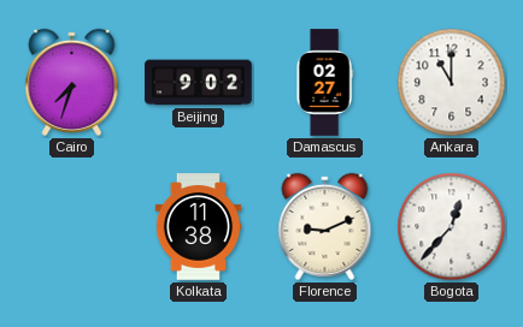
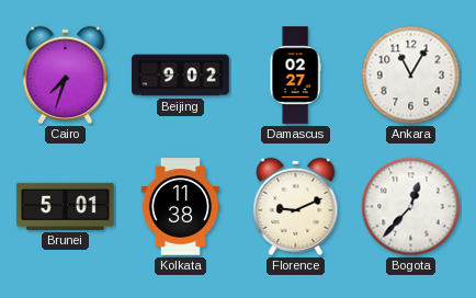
Ankara: 11:00 -> 11:05 (411, 76)
Brunei: none -> 5:01 (66, 206)
